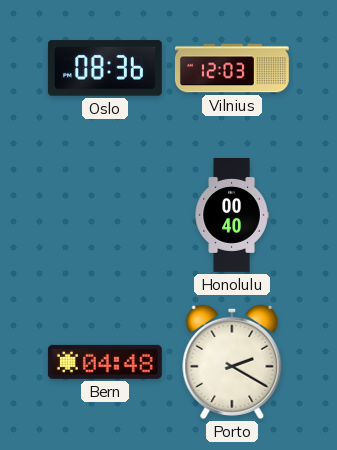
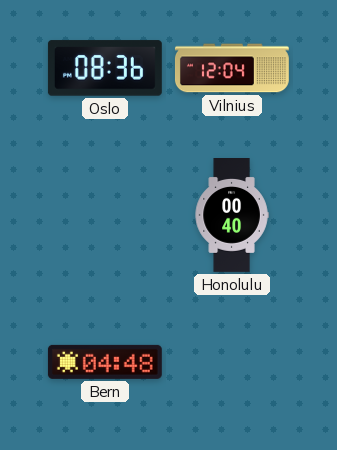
Vilnius: 12:03 -> 12:04 (232, 68)
Porto: 2:20 -> none (232, 362)
